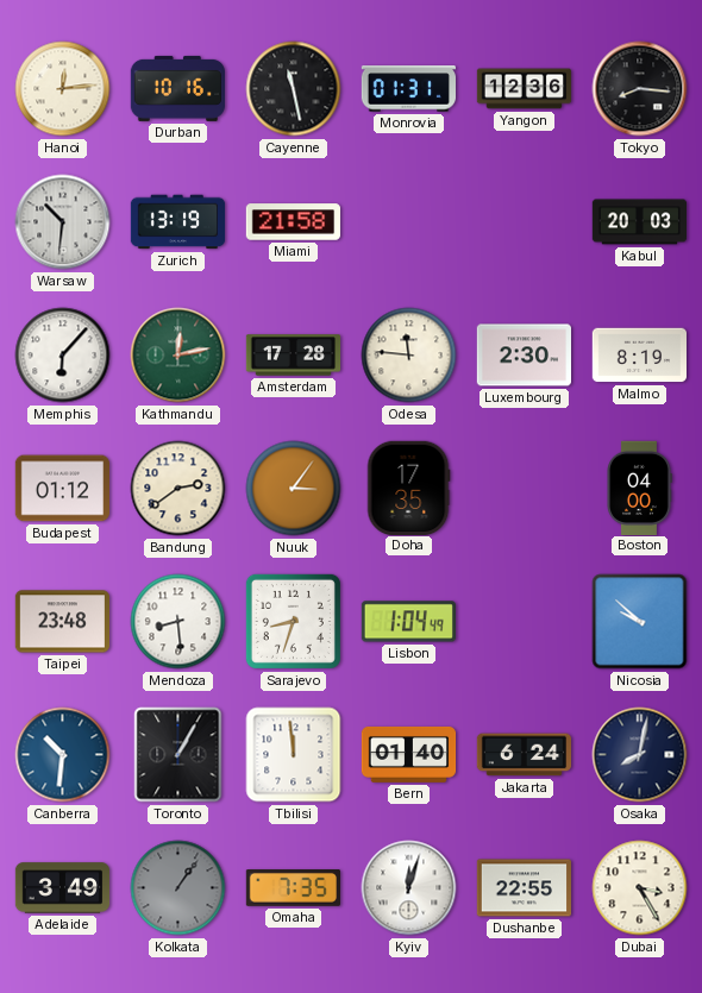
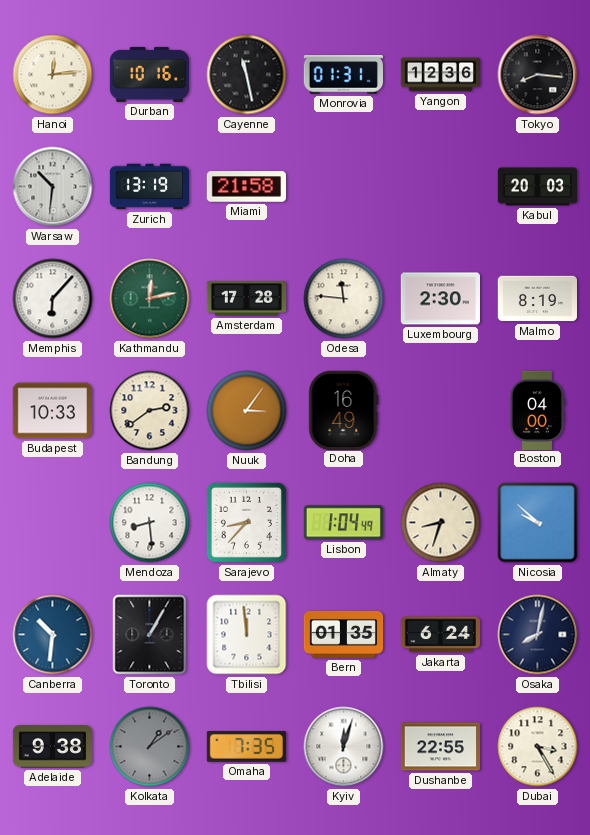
Budapest: 01:12 -> 10:33 (52, 411)
Doha: 17:35 -> 16:49 (343, 410)
Taipei: 23:48 -> none (62, 622)
Sarajevo: 8:33 -> 8:37 (246, 522)
Almaty: none -> 8:33 (441, 523)
Bern: 01:40 -> 01:35 (344, 634)
Adelaide: 3:49 -> 9:38 (53, 747)
Kolkata: 1:06 -> 1:09 (150, 747)
